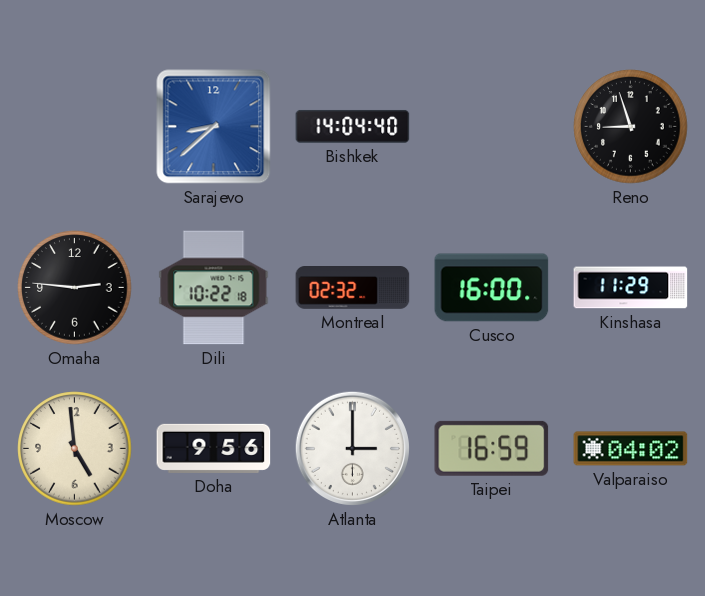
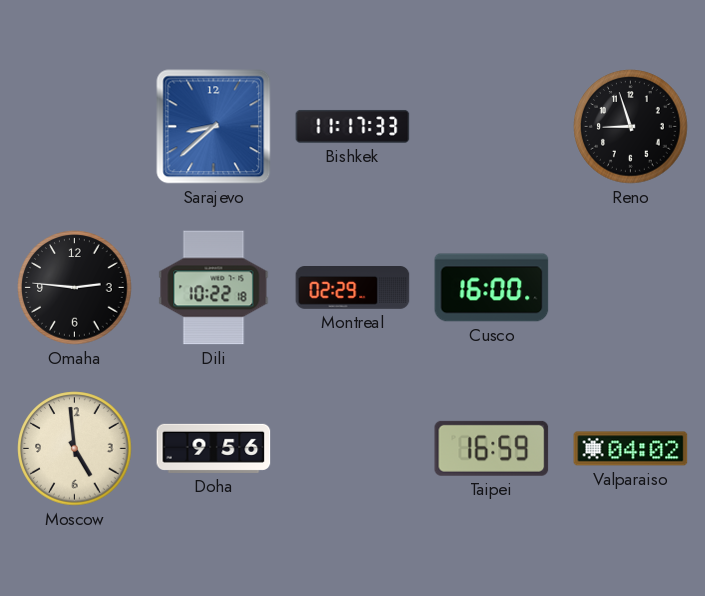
Bishkek: 14:04 -> 11:17 (353, 126)
Montreal: 02:32 -> 02:29 (353, 288)
Kinshasa: 11:29 -> none (631, 288)
Atlanta: 3:00 -> none (352, 448)
